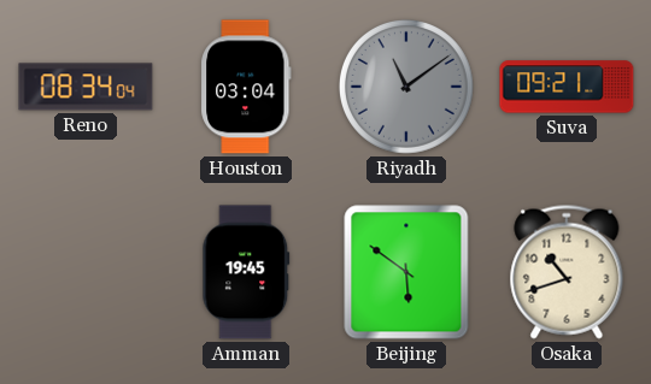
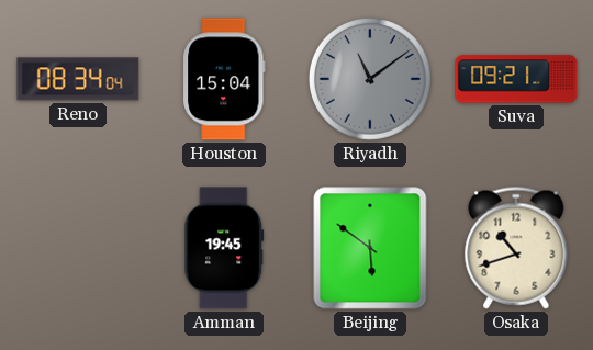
Houston: 03:04 -> 15:04 (224, 79)
